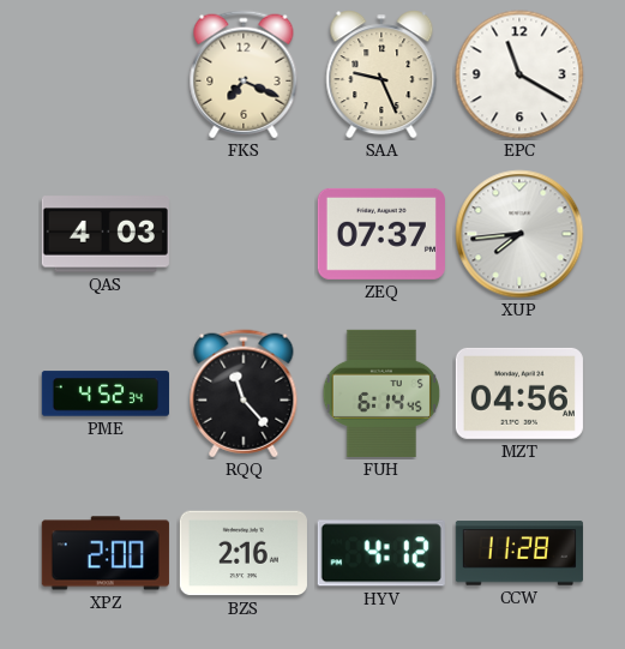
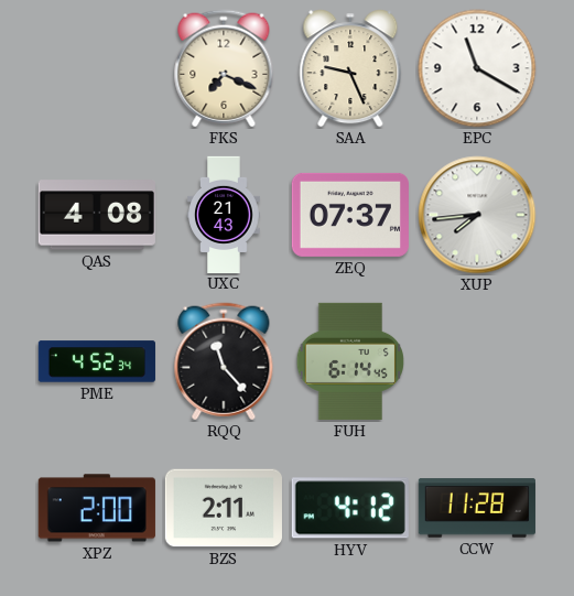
QAS: 4:03 -> 4:08 (97, 215)
UXC: none -> 21:43 (224, 214)
MZT: 04:56 -> none (519, 393)
BZS: 2:16 -> 2:11 (224, 508)
